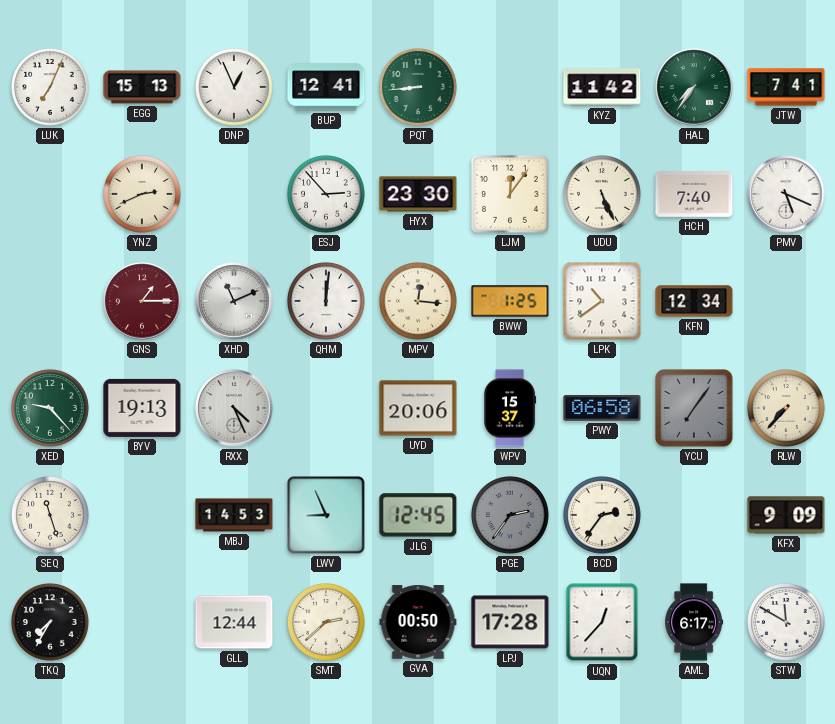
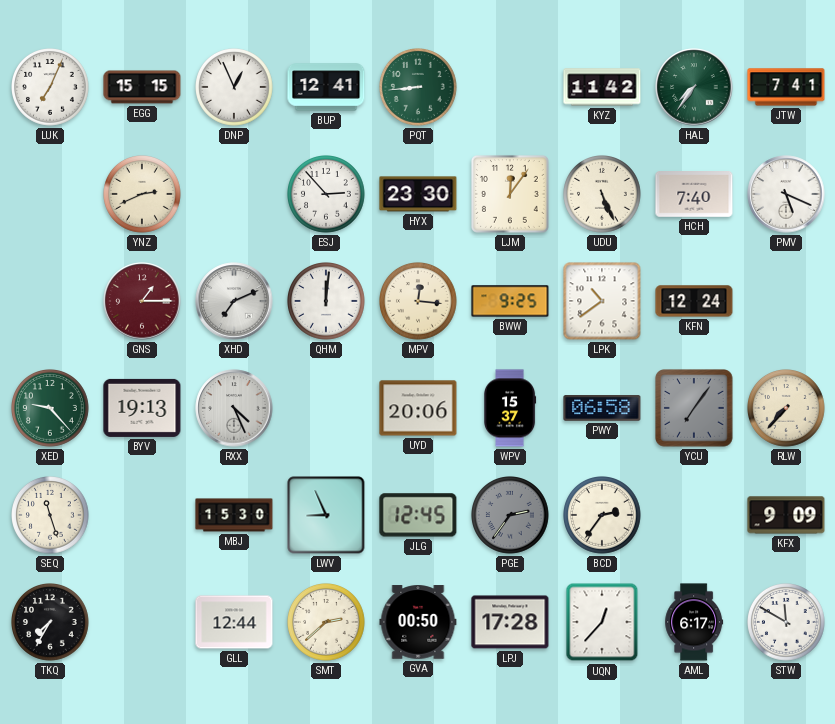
EGG: 15:13 -> 15:15 (142, 87)
XHD: 11:11 -> 7:11 (234, 301)
BWW: 1:25 -> 9:25 (510, 301)
KFN: 12:34 -> 12:24 (694, 301)
MBJ: 14:53 -> 15:30 (234, 515)
